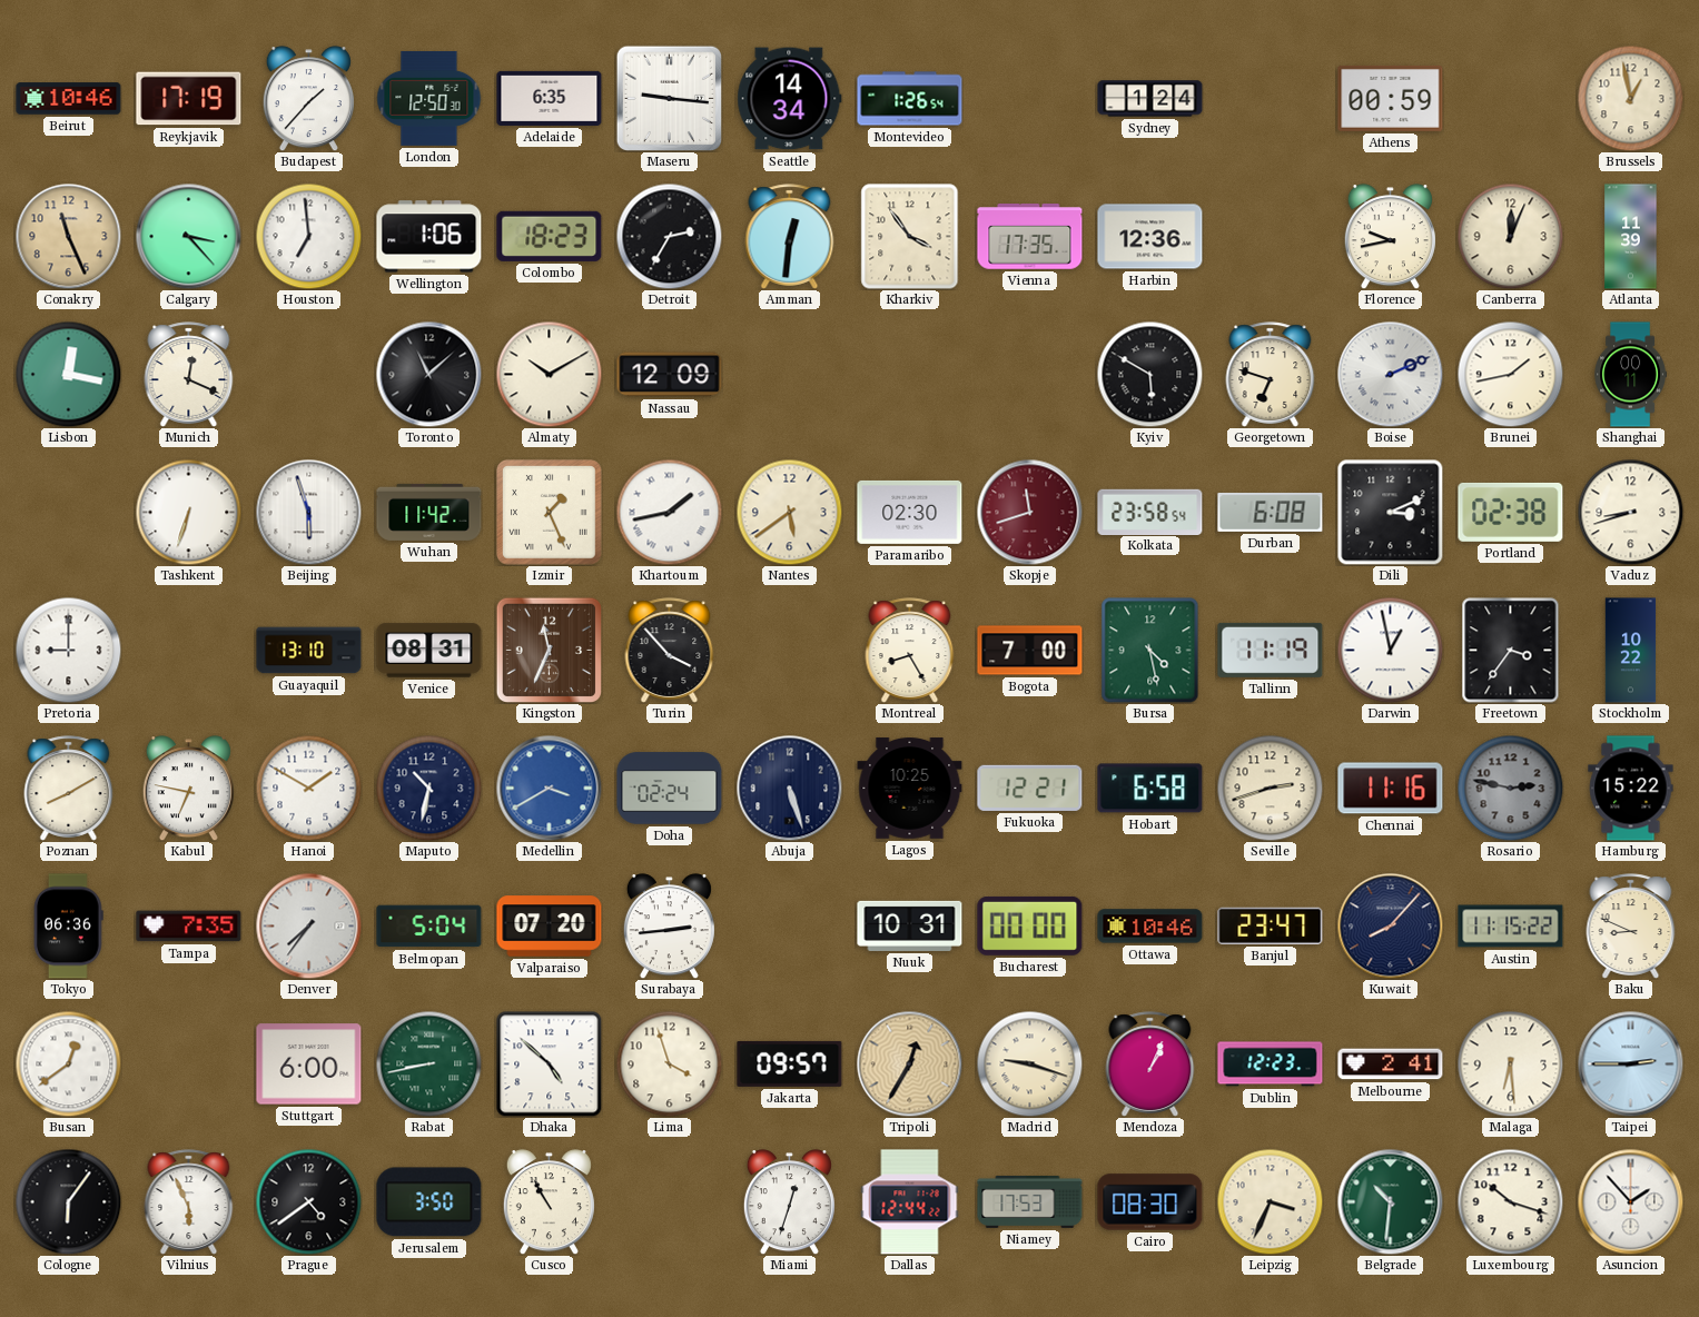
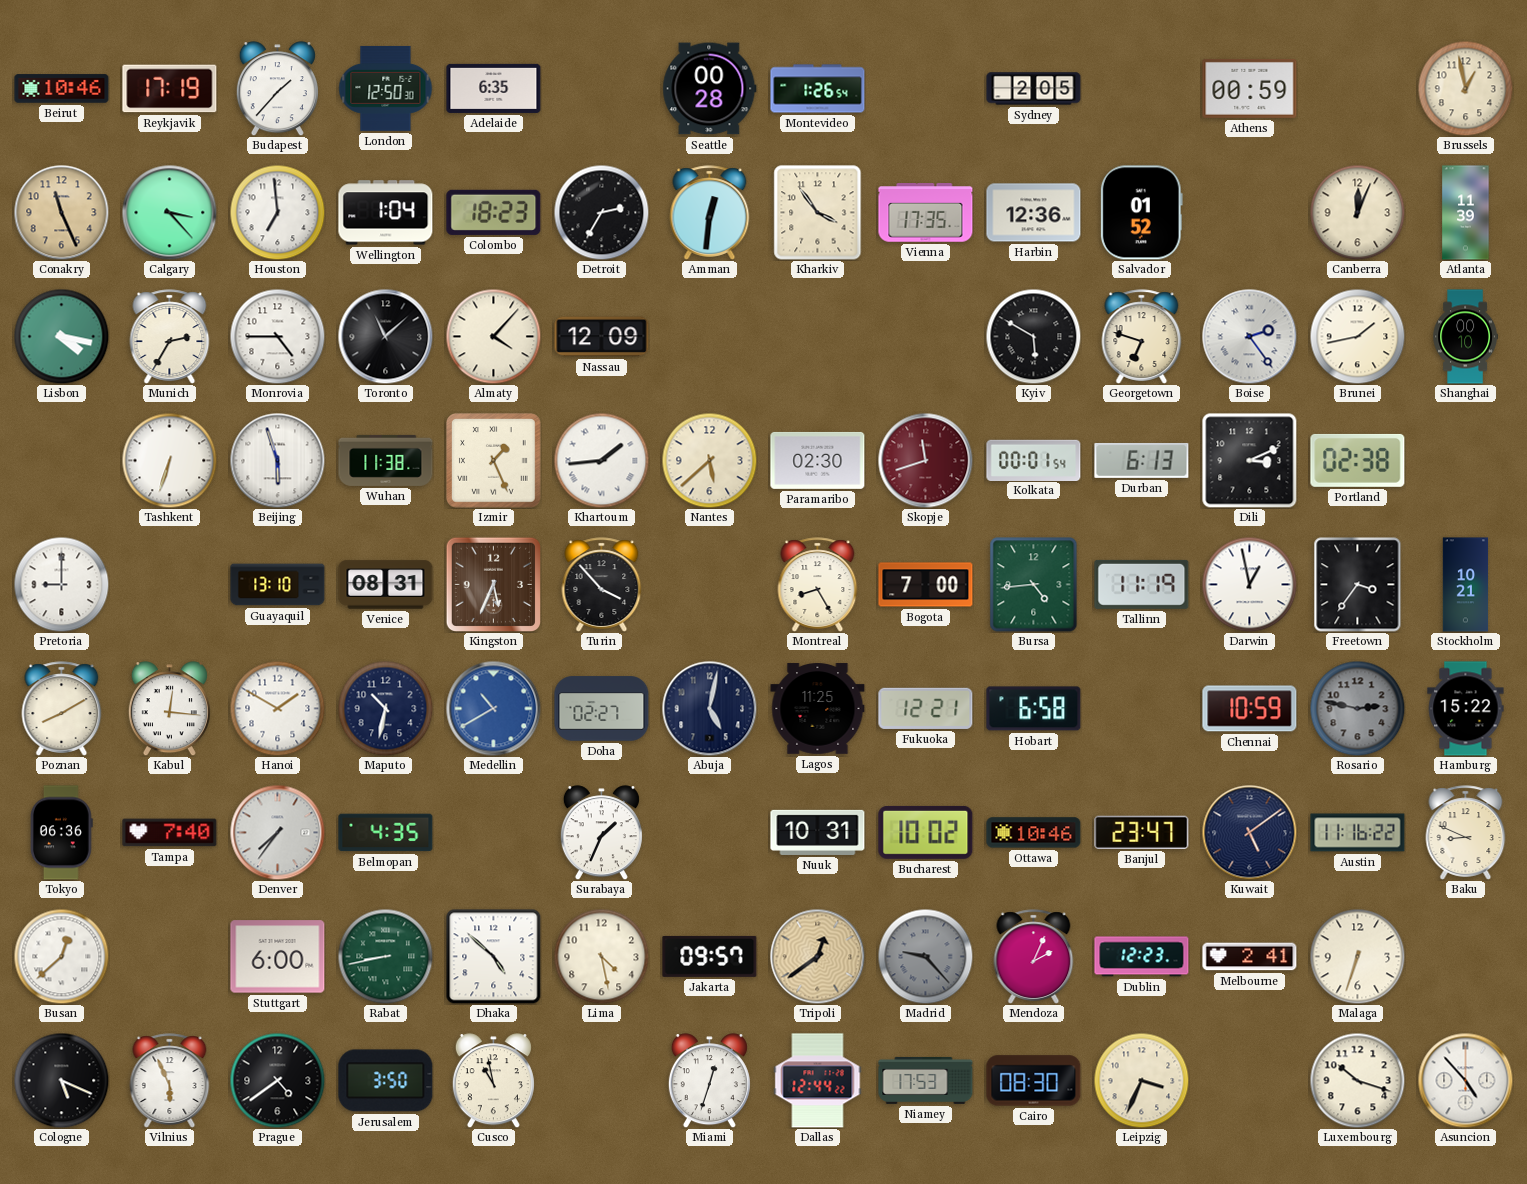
Maseru: 9:16 -> none (669, 98)
Seattle: 14:34 -> 00:28 (710, 89)
Sydney: 1:24 -> 2:05 (1034, 89)
Wellington: 1:06 -> 1:04 (386, 213)
Salvador: none -> 01:52 (1141, 213)
Florence: 9:43 -> none (1390, 237)
Lisbon: 12:17 -> 4:17 (61, 336)
Munich: 12:19 -> 2:35 (170, 337)
Monrovia: none -> 4:45 (277, 336)
Almaty: 10:10 -> 4:07 (493, 336)
Boise: 2:11 -> 2:24 (1249, 336)
Shanghai: 00:11 -> 00:10 (1465, 337)
Wuhan: 11:42 -> 11:38 (386, 460)
Khartoum: 1:43 -> 1:44 (601, 460)
Nantes: 5:39 -> 5:38 (709, 460)
Kolkata: 23:58 -> 00:01 (1034, 460)
Durban: 6:08 -> 6:13 (1142, 460)
Vaduz: 8:42 -> none (1630, 512)
Kingston: 11:34 -> 5:34 (493, 584)
Bursa: 4:28 -> 4:44 (1034, 585)
Stockholm: 10:22 -> 10:21 (1466, 585)
Kabul: 6:47 -> 12:16 (169, 709)
Medellin: 3:40 -> 10:40 (493, 708)
Doha: 02:24 -> 02:27 (602, 709)
Abuja: 5:27 -> 5:02 (709, 708)
Lagos: 10:25 -> 11:25 (818, 709)
Seville: 2:42 -> none (1270, 788)
Chennai: 11:16 -> 10:59 (1250, 709)
Tampa: 7:35 -> 7:40 (170, 833)
Belmopan: 5:04 -> 4:35 (386, 833)
Valparaiso: 07:20 -> none (550, 927)
Surabaya: 2:44 -> 1:34 (601, 833)
Bucharest: 00:00 -> 10:02 (926, 832)
Kuwait: 8:07 -> 5:09 (1249, 832)
Austin: 11:15 -> 11:16 (1358, 833)
Busan: 12:39 -> 12:38 (61, 956)
Lima: 3:57 -> 4:28 (601, 956)
Tripoli: 12:35 -> 12:39 (817, 956)
Madrid: 9:18 -> 9:23 (925, 956)
Madrid dial: cream -> grey (925, 956)
Mendoza: 1:04 -> 2:04 (1034, 957)
Malaga: 6:29 -> 6:33 (1357, 956)
Taipei: 2:45 -> none (1630, 1063)
Cologne: 6:06 -> 5:19 (61, 1080)
Cusco: 10:55 -> 10:58 (493, 1081)
Belgrade: 10:31 -> none (1390, 1201)
Asuncion: 1:53 -> 4:53 (1465, 1080)
